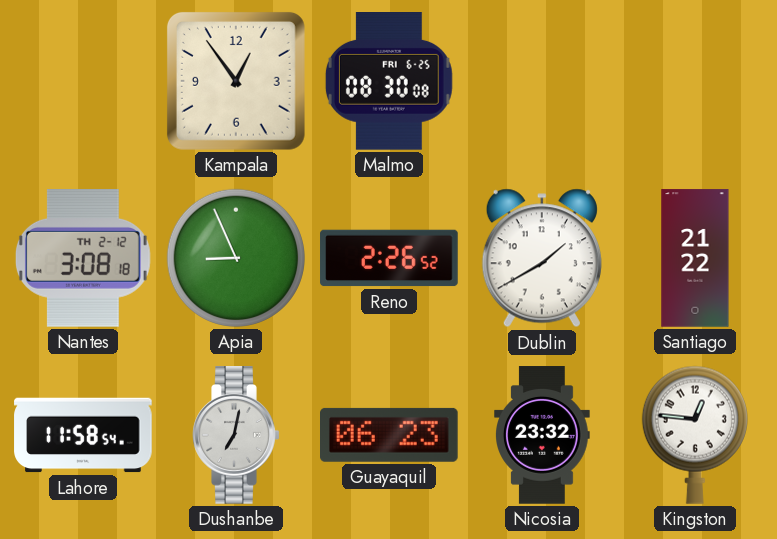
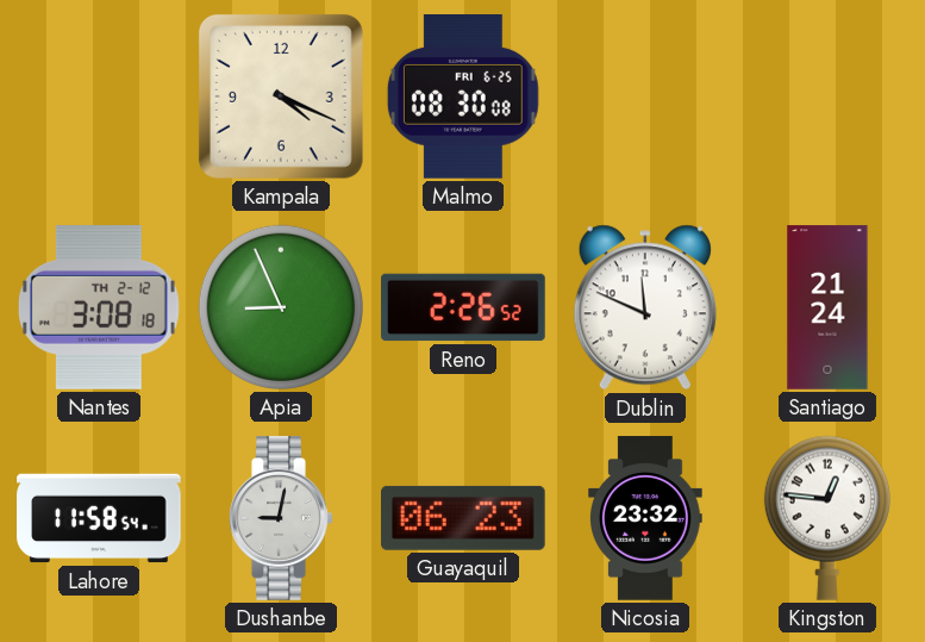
Kampala: 12:54 -> 4:19 (281, 96)
Dublin: 1:40 -> 11:49 (645, 307)
Santiago: 21:22 -> 21:24 (827, 307)
Dushanbe: 7:02 -> 9:02 (281, 518)
